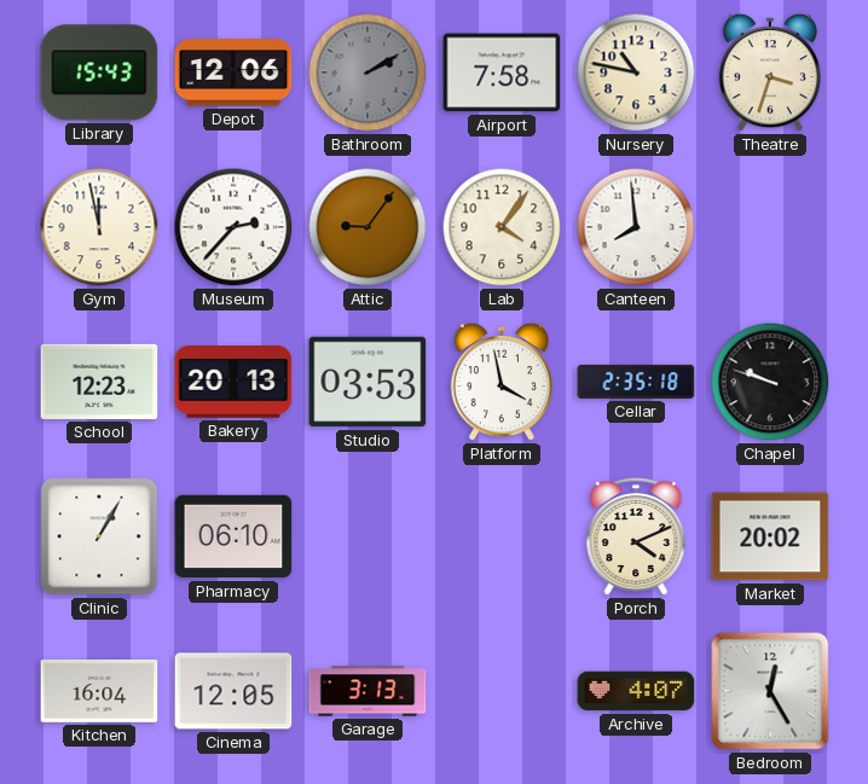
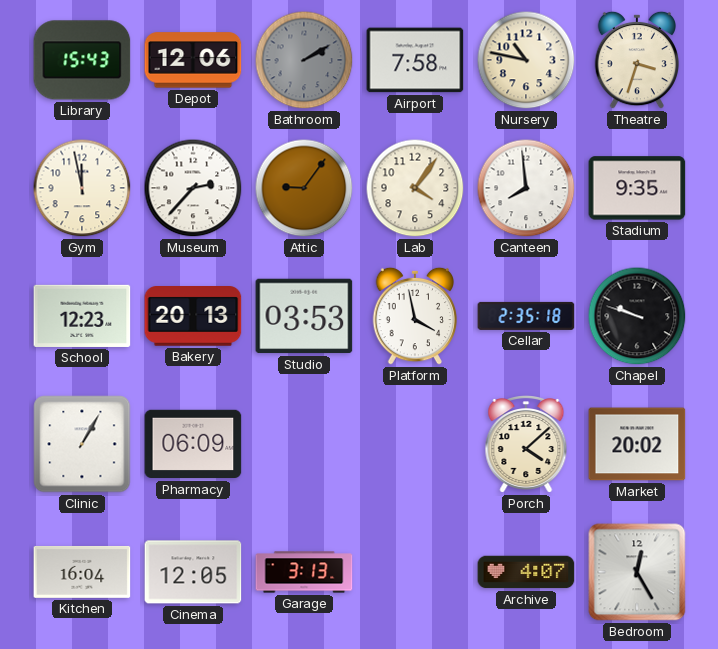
Stadium: none -> 9:35 (637, 188)
Pharmacy: 06:10 -> 06:09 (193, 444)
Porch: 4:11 -> 4:08 (526, 445)
